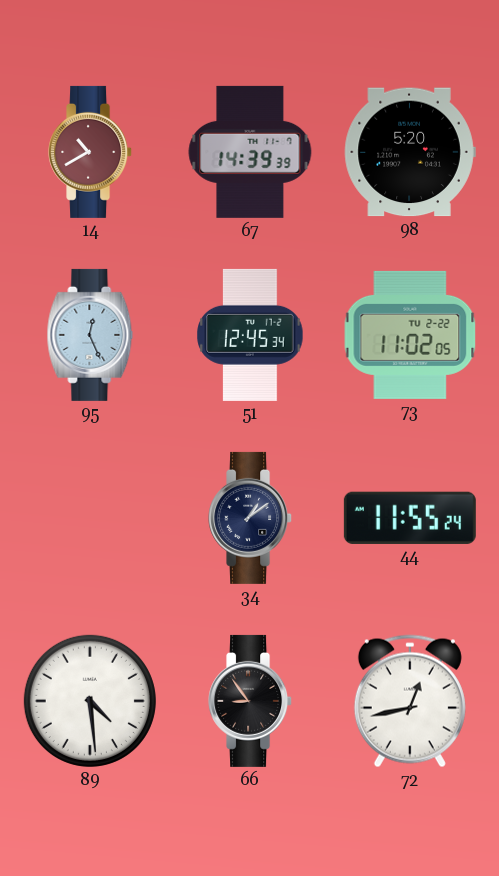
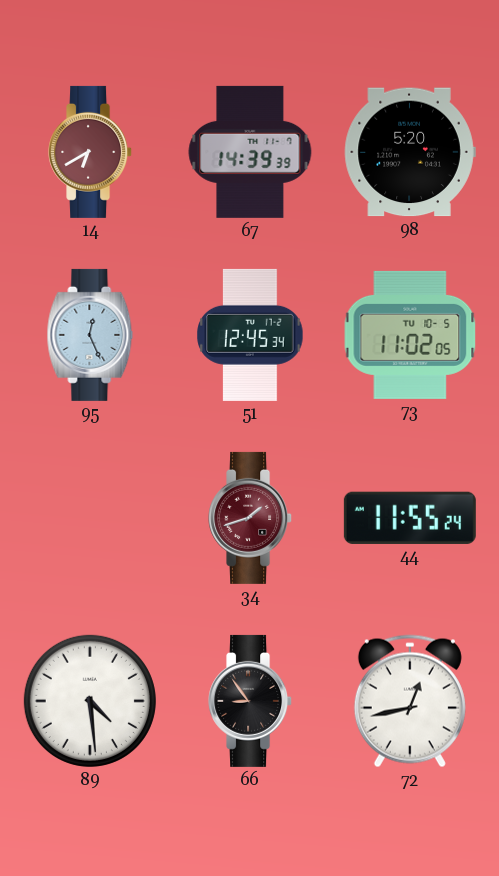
14: 10:40 -> 6:40 (91, 152)
73 date: TU 2-22 -> TU 10-5 (410, 335)
34: 1:09 -> 1:42 (251, 518)
34 dial: navy -> burgundy (251, 518)
